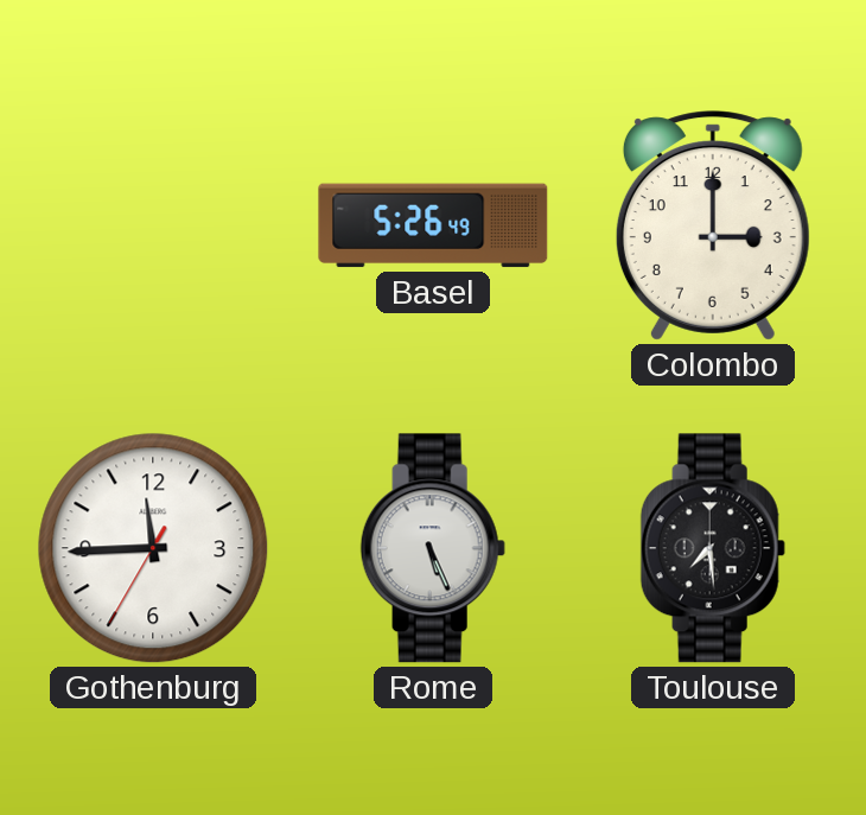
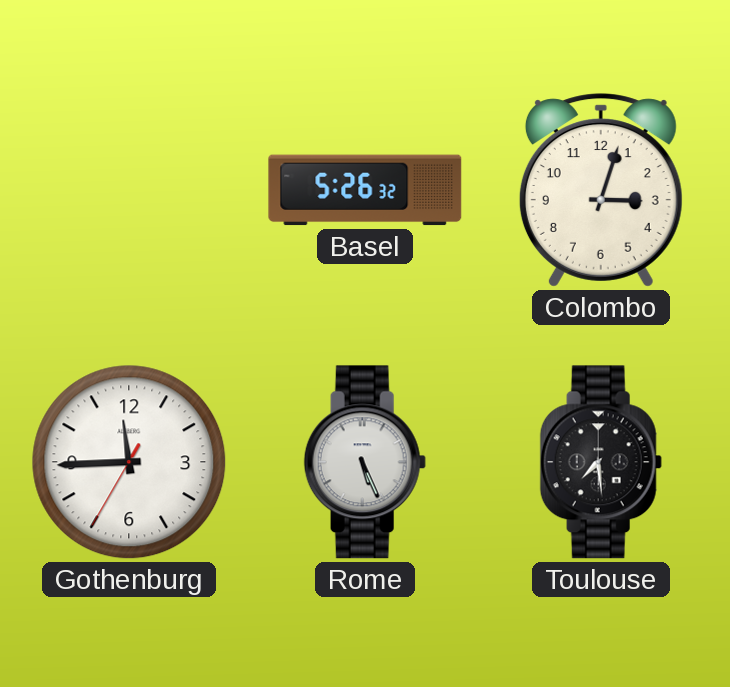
Basel: 5:26:49 -> 5:26:32 (365, 190)
Colombo: 3:00 -> 3:03 (601, 190)
